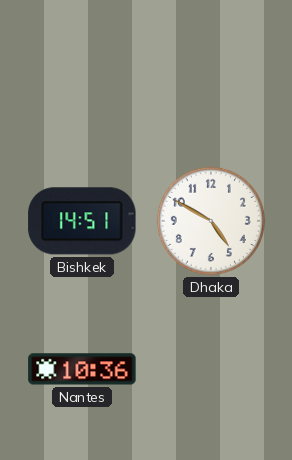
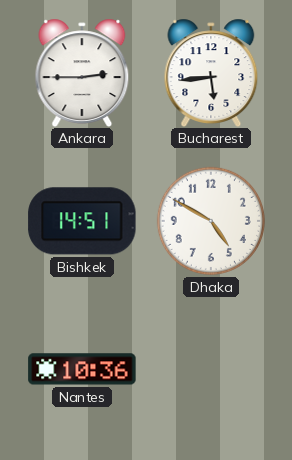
Ankara: none -> 2:45 (82, 72)
Bucharest: none -> 5:44 (211, 72)
